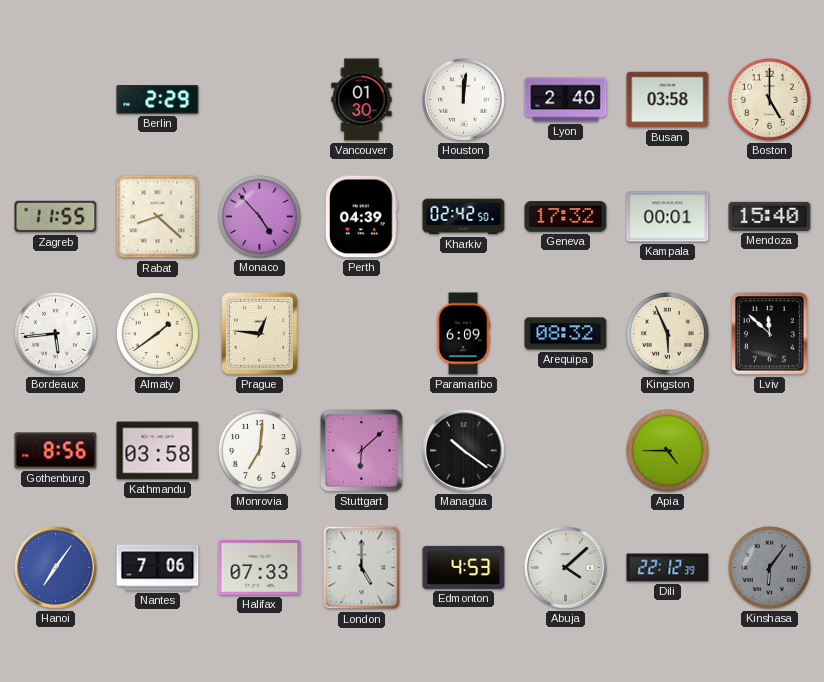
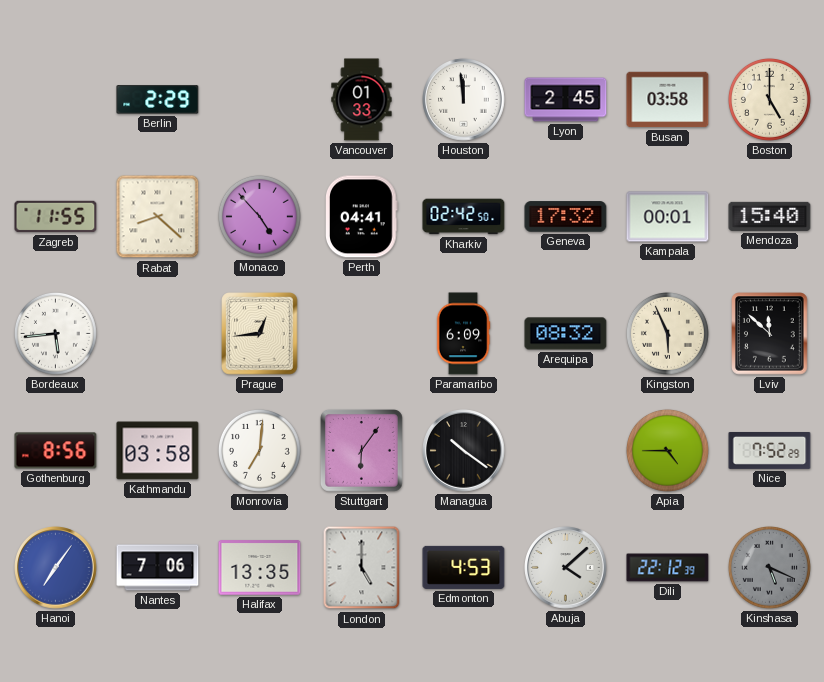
Vancouver: 01:30 -> 01:33 (362, 100)
Houston: 12:01 -> 11:59 (464, 100)
Lyon: 2:40 -> 2:45 (566, 100)
Perth: 04:39 -> 04:41 (362, 217)
Almaty: 1:39 -> none (157, 333)
Prague: 12:46 -> 12:44 (260, 334)
Stuttgart: 6:08 -> 6:06 (361, 450)
Nice: none -> 7:52 (770, 450)
Halifax: 07:33 -> 13:35 (260, 568)
Kinshasa: 6:06 -> 5:19 (769, 567)
